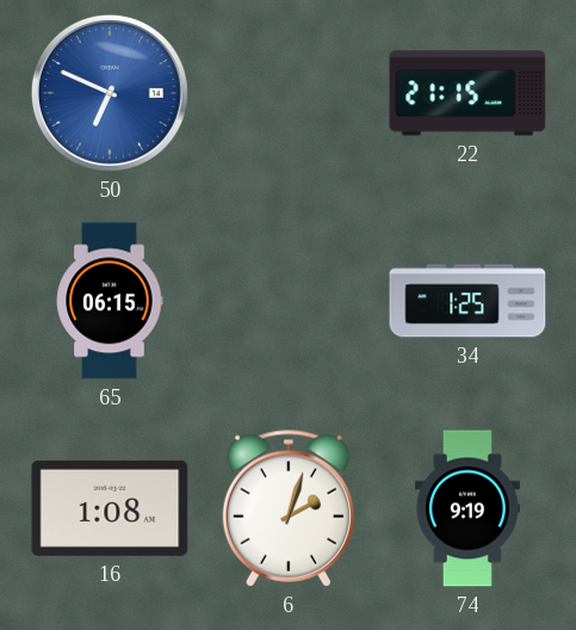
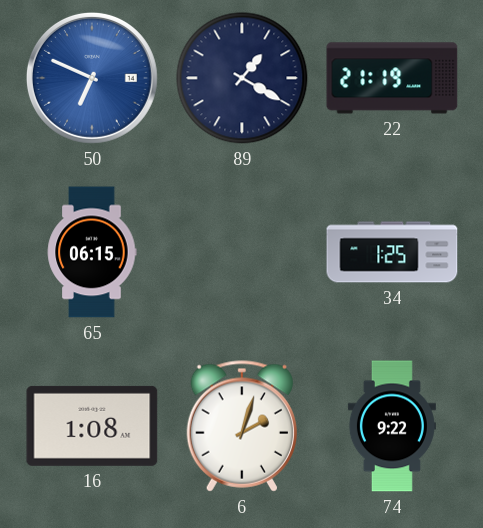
89: none -> 1:20 (242, 78)
22: 21:15 -> 21:19 (392, 78)
74: 9:19 -> 9:22 (392, 426)
